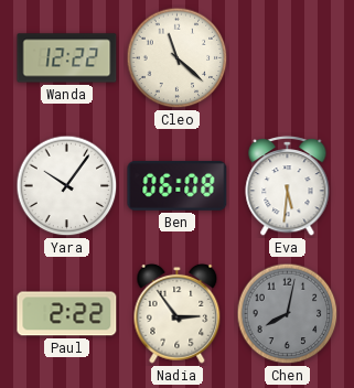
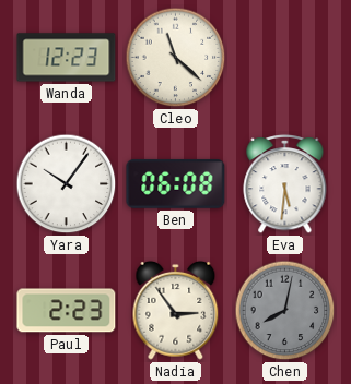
Wanda: 12:22 -> 12:23 (67, 58)
Paul: 2:22 -> 2:23 (67, 311)
